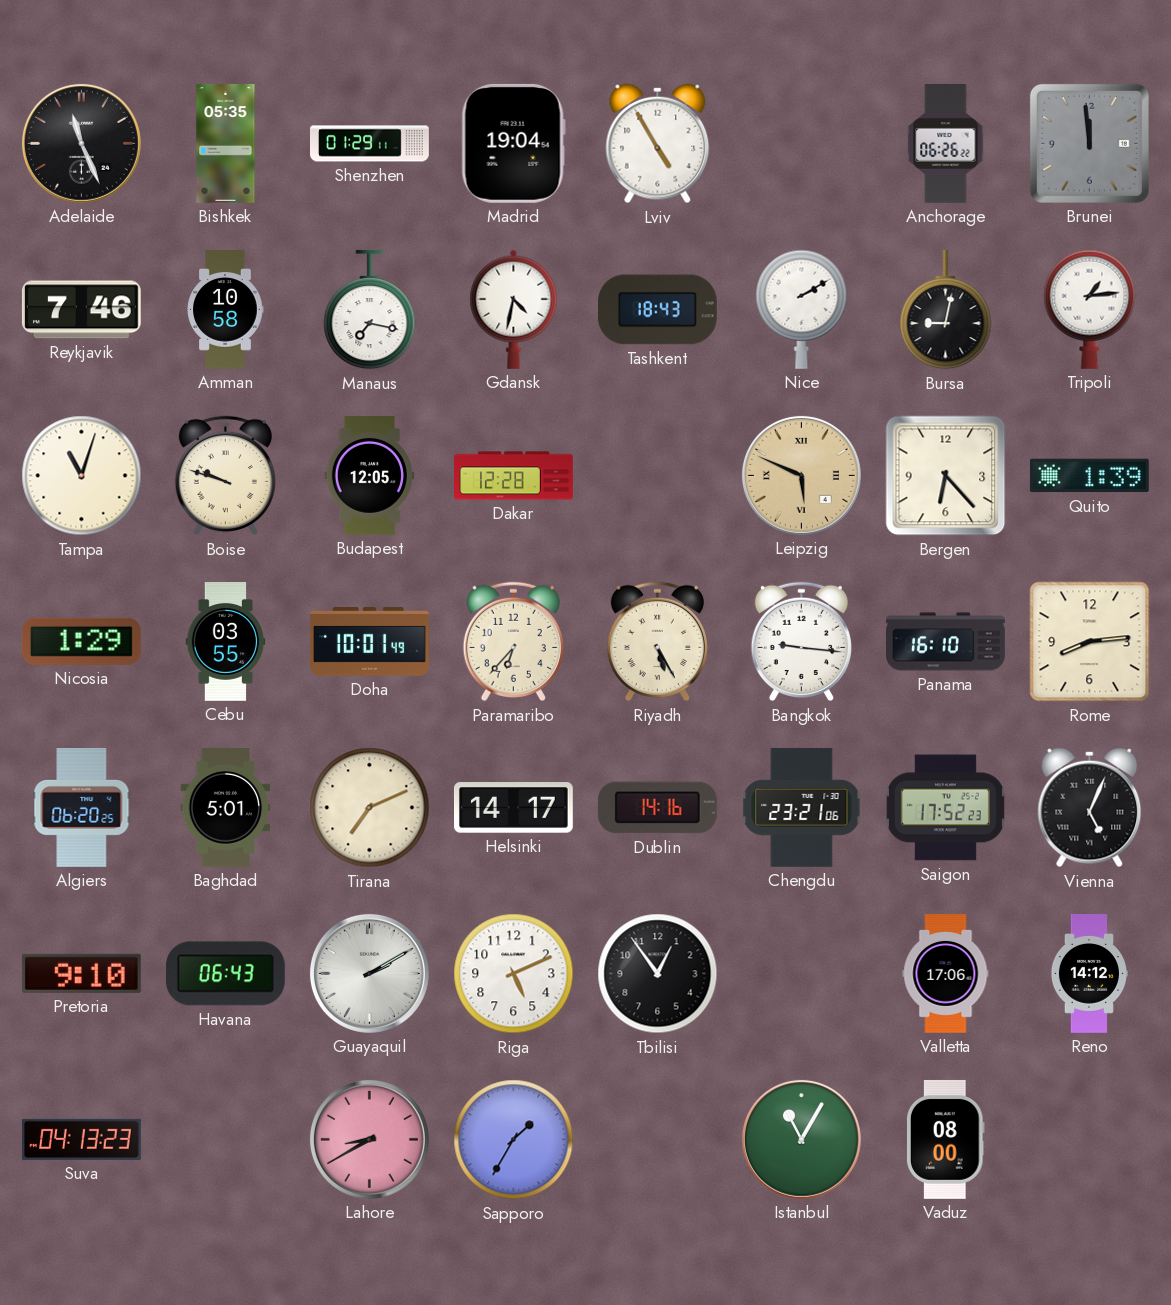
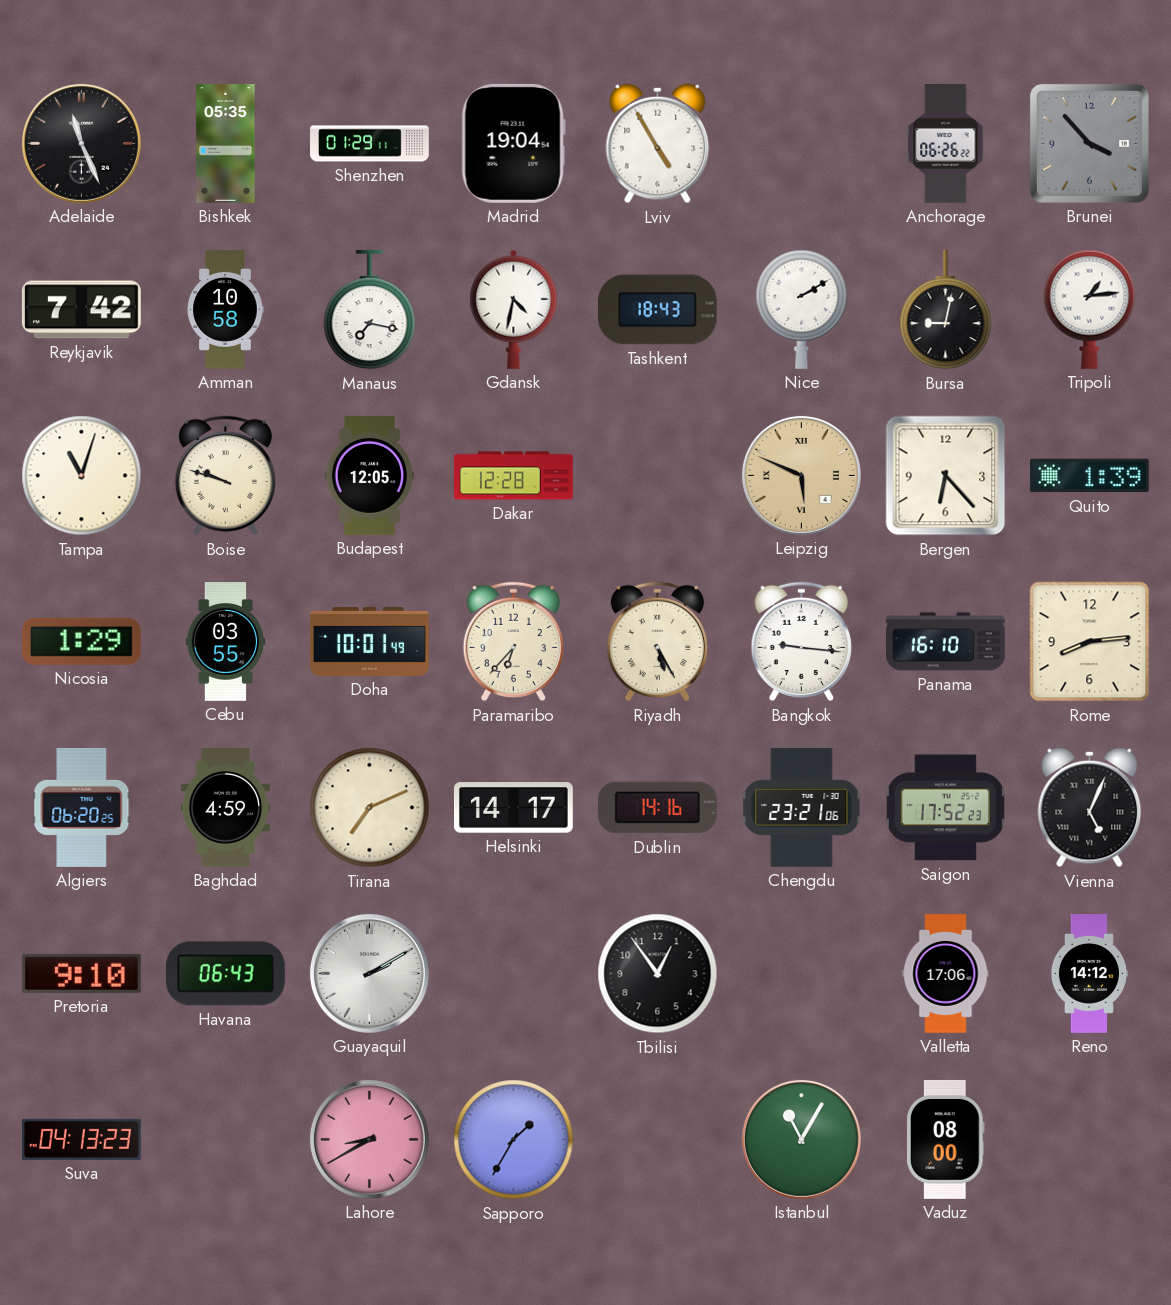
Brunei: 11:59 -> 3:53 (1089, 143)
Reykjavik: 7:46 -> 7:42 (81, 310)
Baghdad: 5:01 -> 4:59 (226, 808)
Riga: 5:11 -> none (514, 974)
